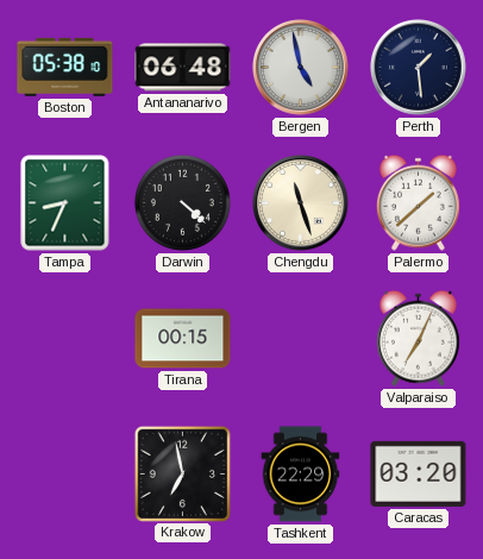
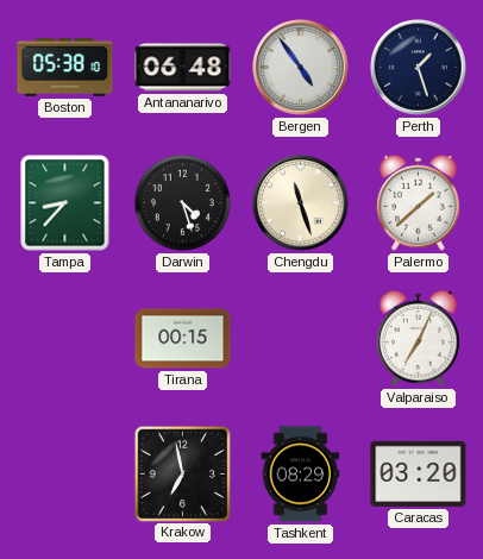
Bergen: 4:58 -> 4:54 (301, 68)
Perth: 1:29 -> 1:27 (419, 68)
Tampa: 8:34 -> 8:37 (65, 203)
Darwin: 4:22 -> 4:27 (182, 202)
Tashkent: 22:29 -> 08:29 (301, 475)
